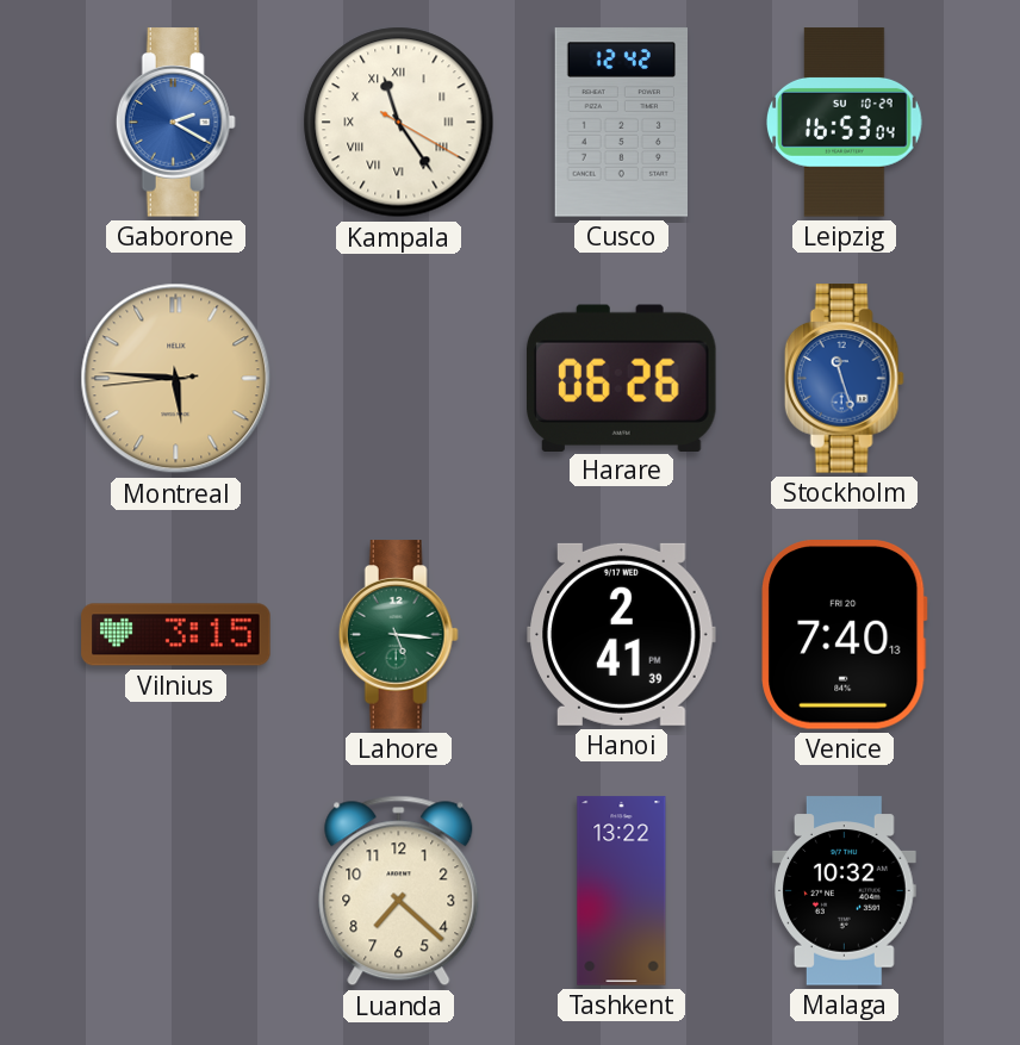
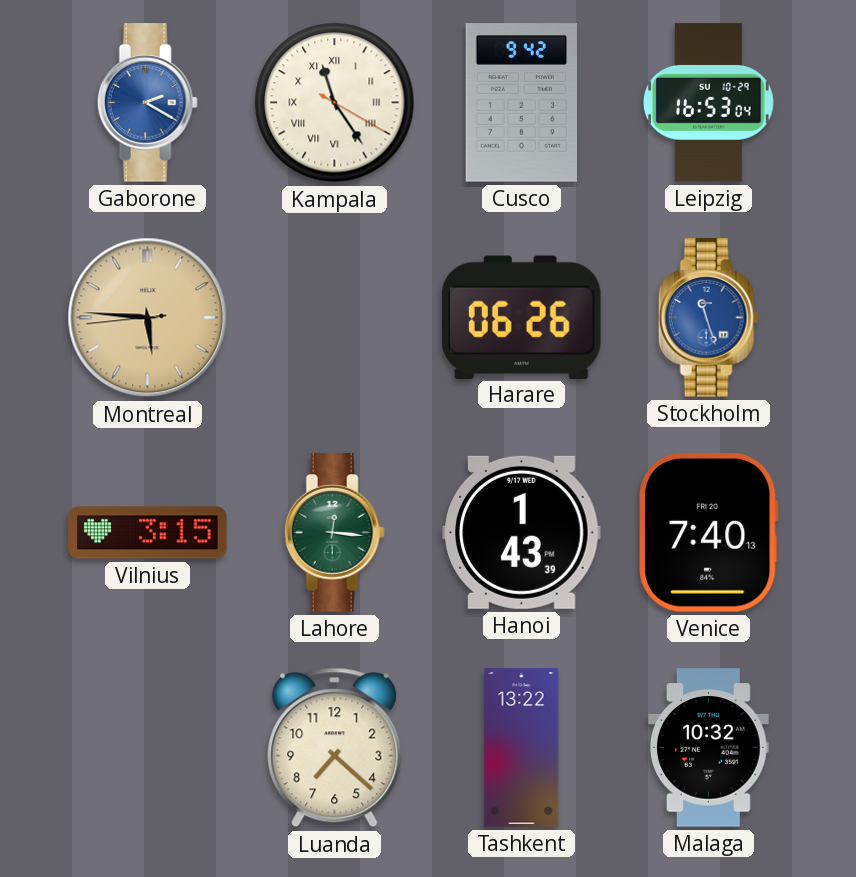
Cusco: 12:42 -> 9:42 (521, 103)
Lahore: 5:16 -> 12:16 (334, 533)
Hanoi: 2:41 -> 1:43 (522, 532)
